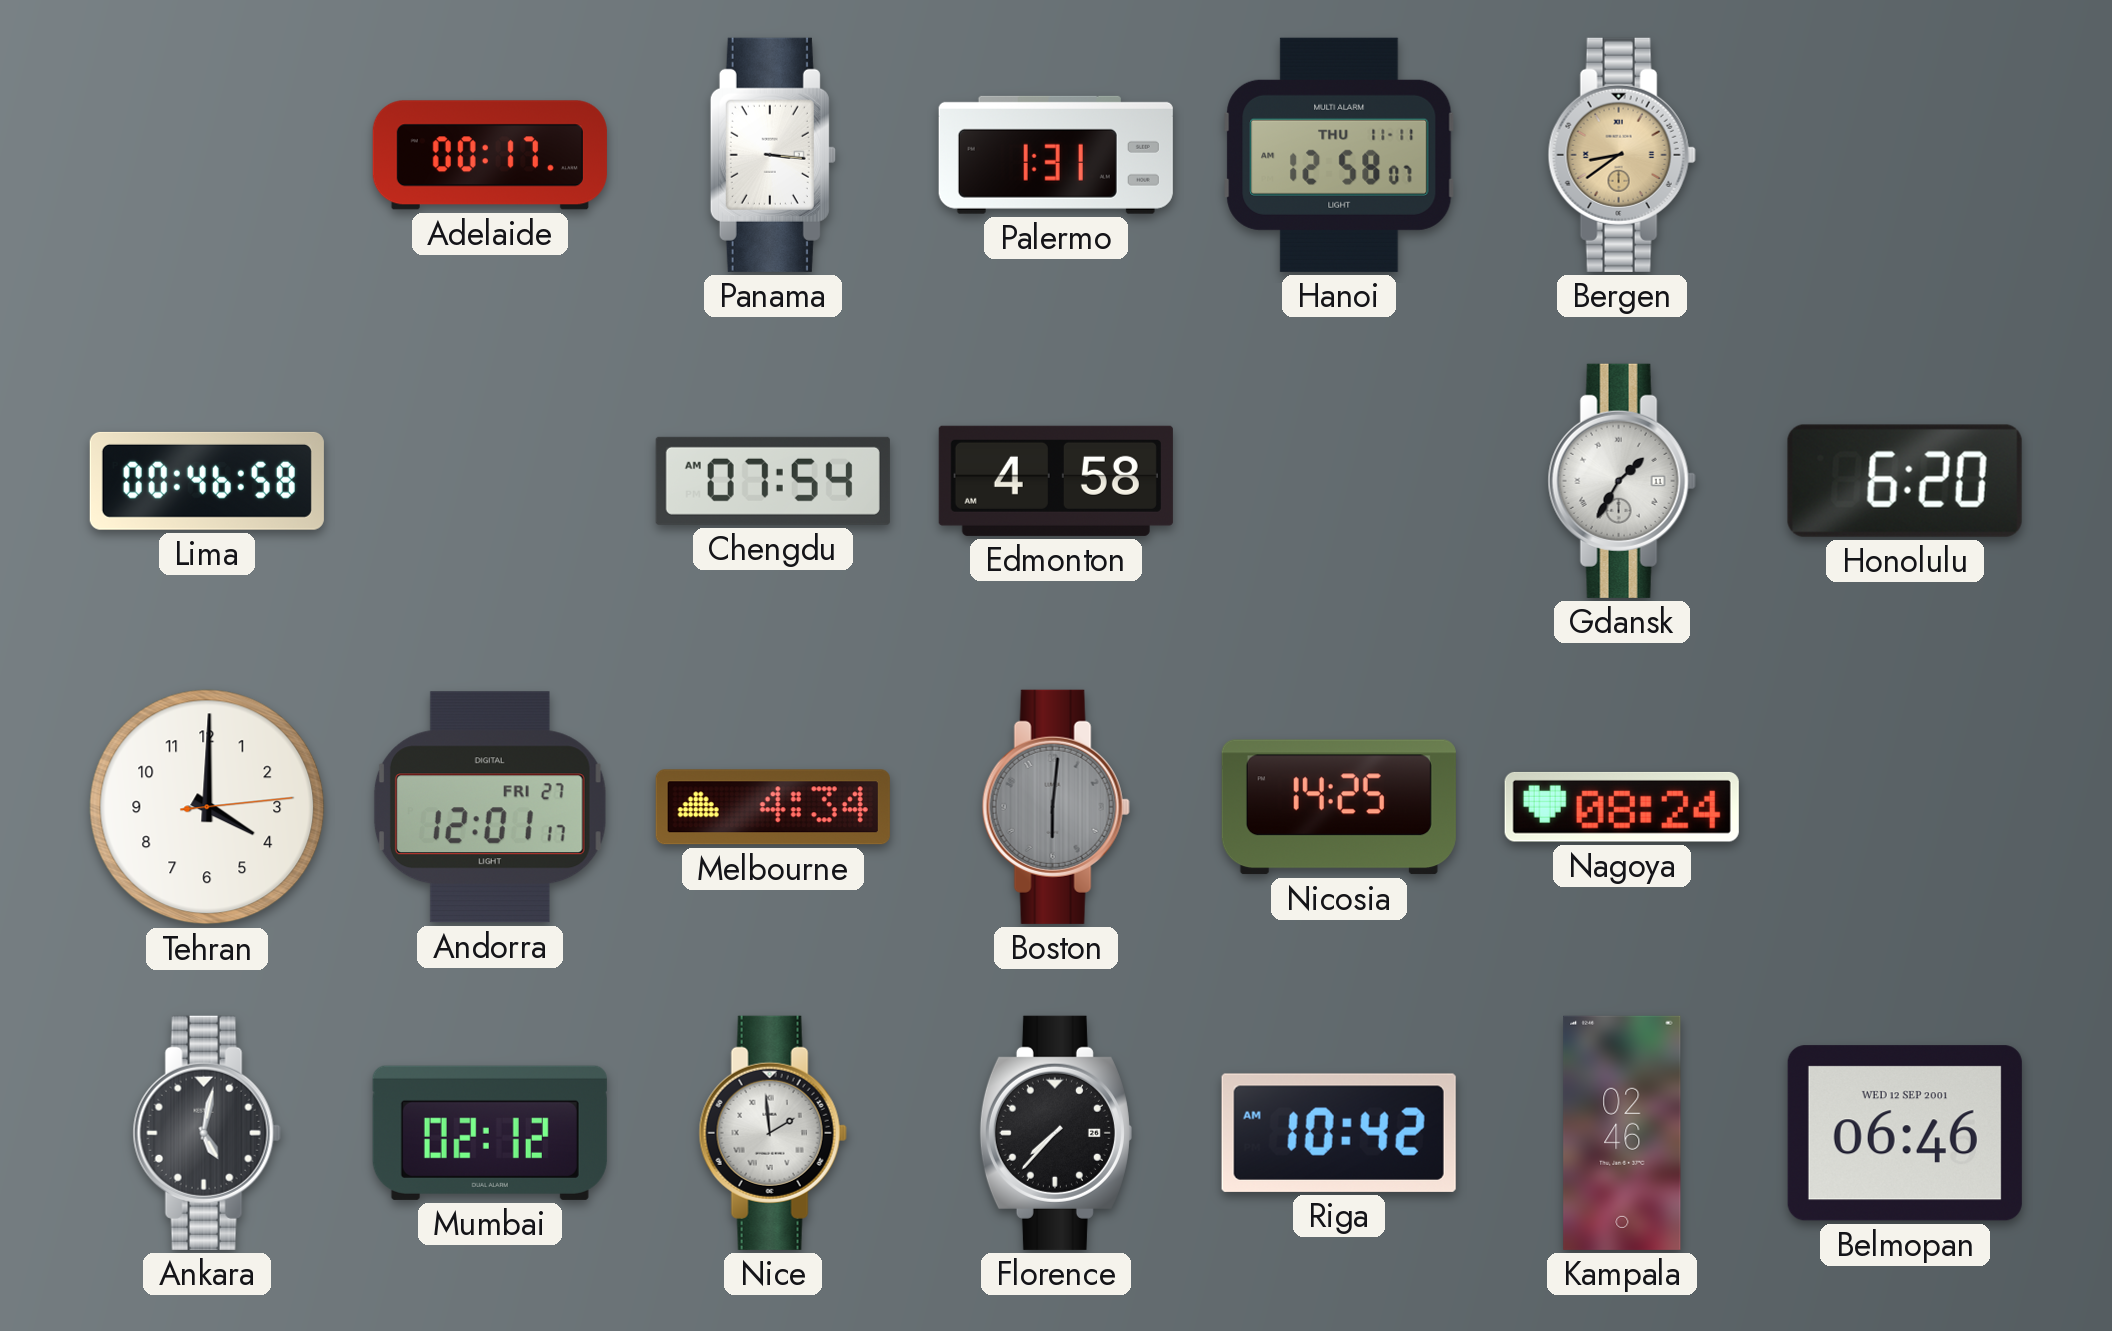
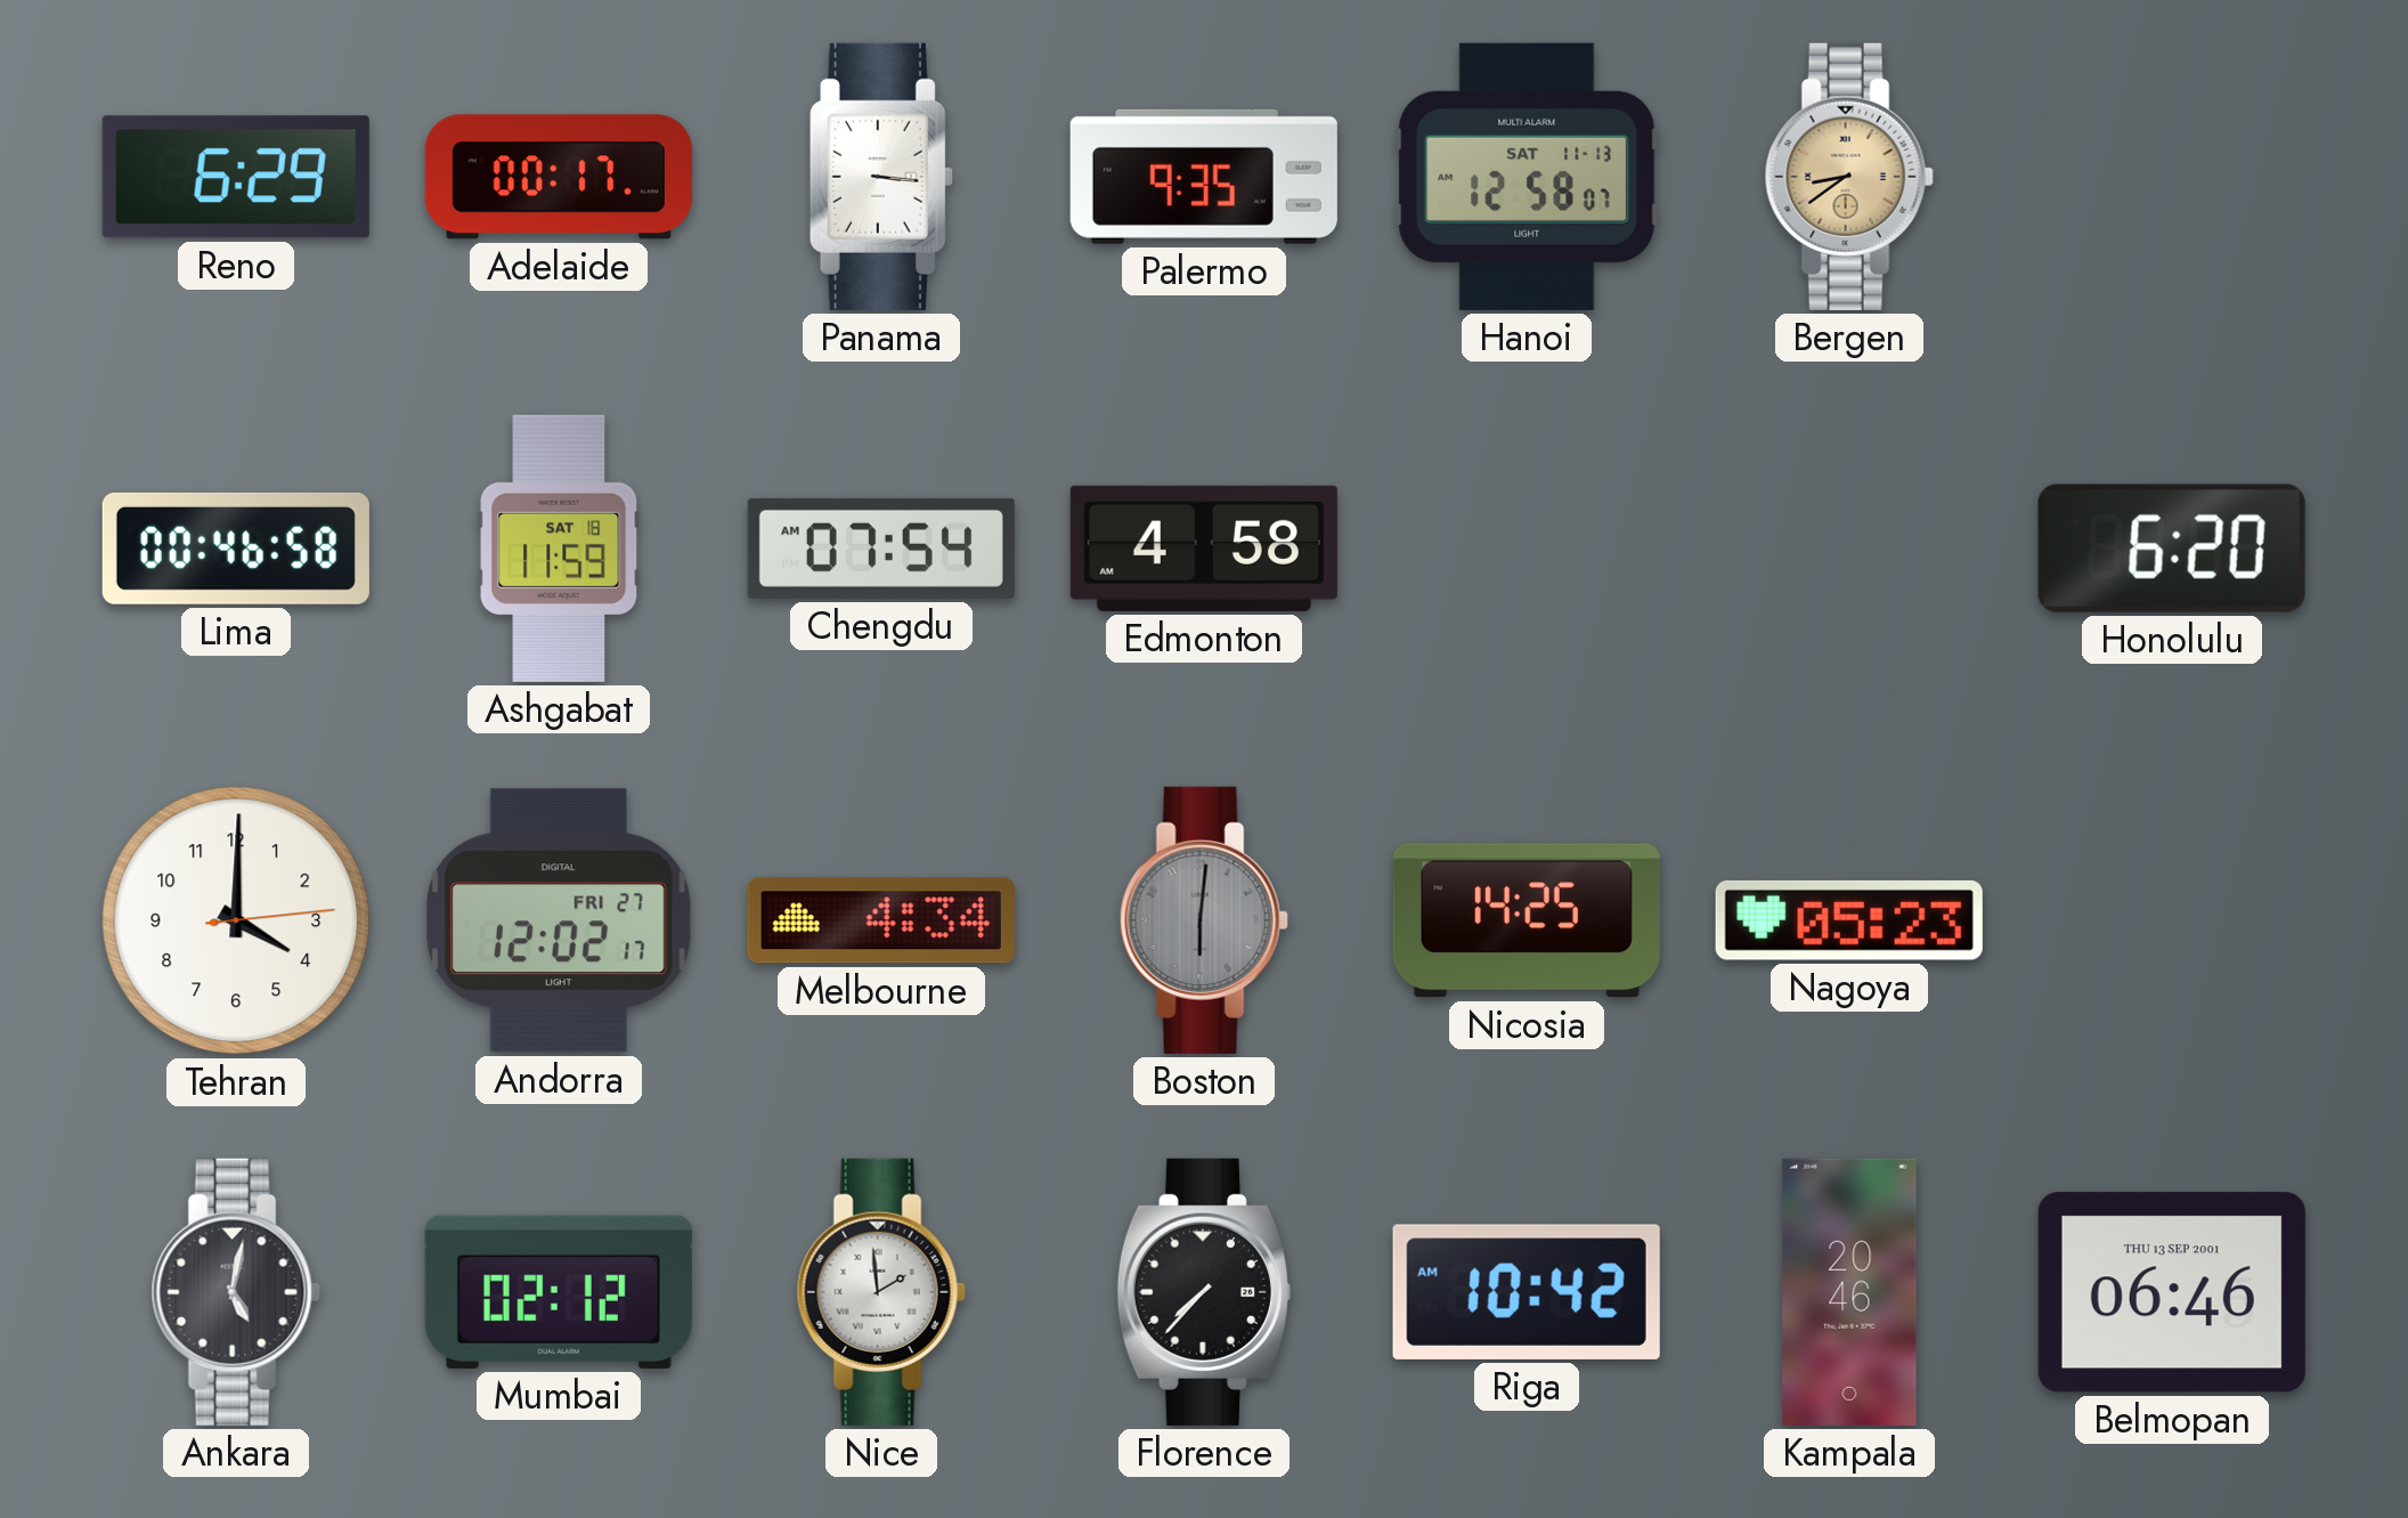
Reno: none -> 6:29 (236, 177)
Palermo: 1:31 -> 9:35 (1204, 177)
Hanoi date: THU 11-11 -> SAT 11-13 (1527, 177)
Ashgabat: none -> 11:59 (559, 549)
Gdansk: 1:35 -> none (1622, 481)
Andorra: 12:01 -> 12:02 (559, 920)
Nagoya: 08:24 -> 05:23 (1849, 920)
Kampala: 02:46 -> 20:46 (1849, 1292)
Belmopan date: WED 12 SEP 2001 -> THU 13 SEP 2001 (2172, 1292)
